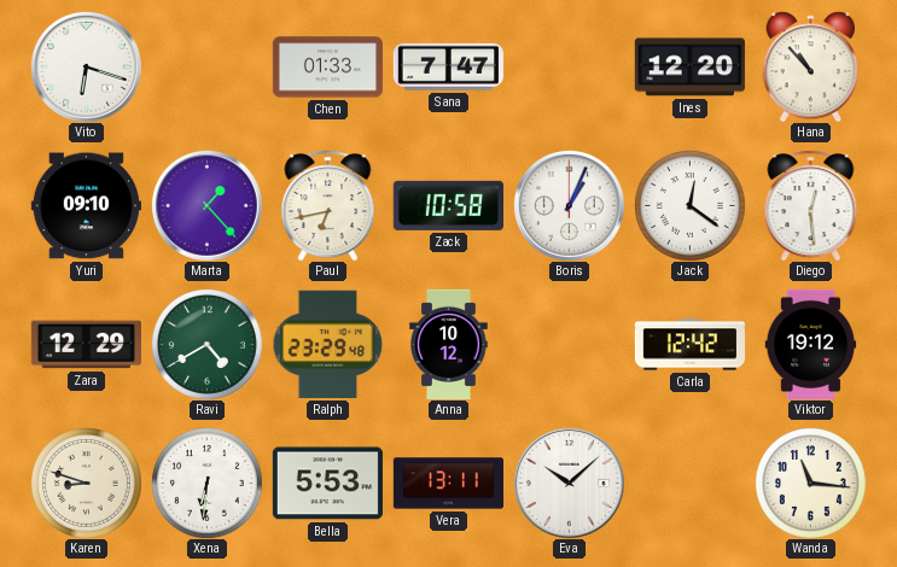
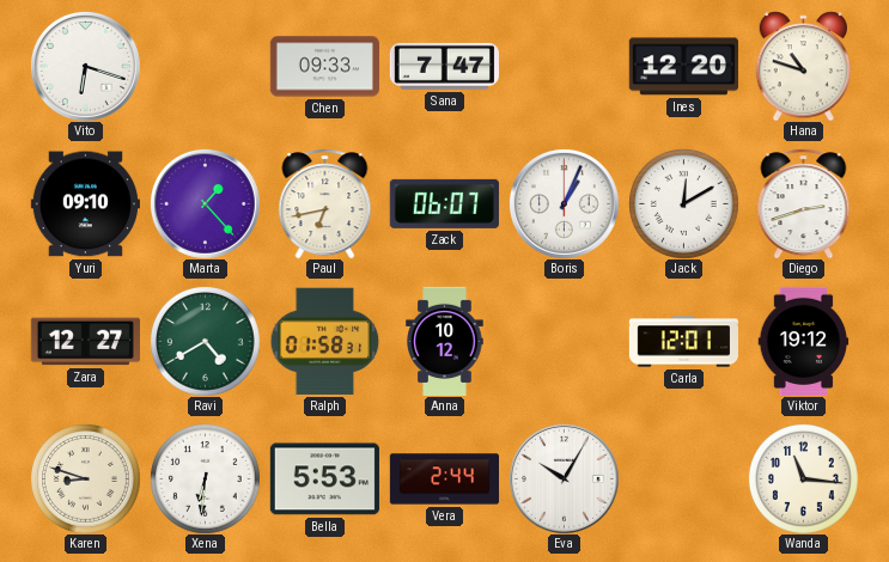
Chen: 01:33 -> 09:33 (324, 67)
Hana: 10:53 -> 10:48 (803, 66)
Zack: 10:58 -> 06:07 (444, 203)
Jack: 12:21 -> 12:10 (684, 204)
Diego: 12:29 -> 2:42 (804, 203)
Zara: 12:29 -> 12:27 (85, 342)
Ralph: 23:29 -> 01:58 (324, 342)
Carla: 12:42 -> 12:01 (683, 342)
Vera: 13:11 -> 2:44 (444, 479)
Eva: 10:08 -> 10:05 (564, 478)
